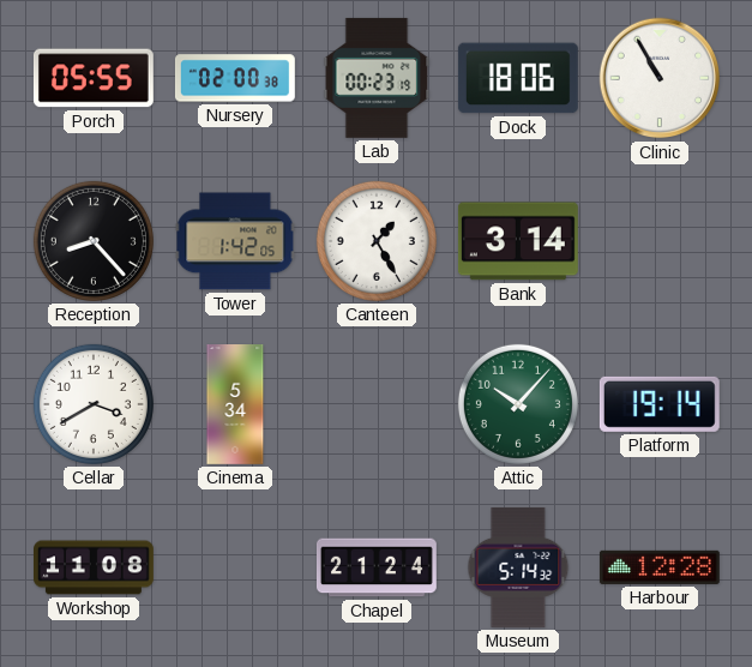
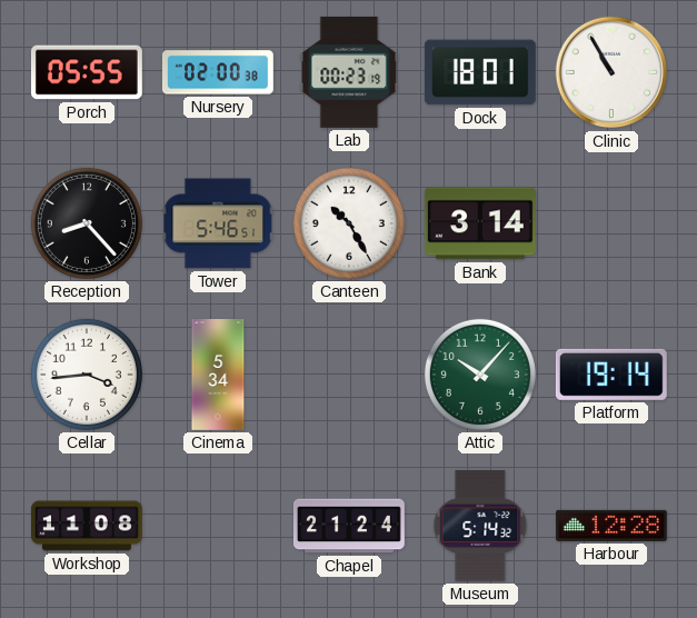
Dock: 18:06 -> 18:01 (480, 72)
Tower: 1:42 -> 5:46 (218, 223)
Canteen: 1:25 -> 10:25 (349, 223)
Cellar: 3:40 -> 3:44 (87, 375)
